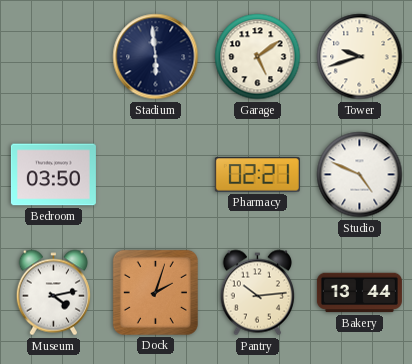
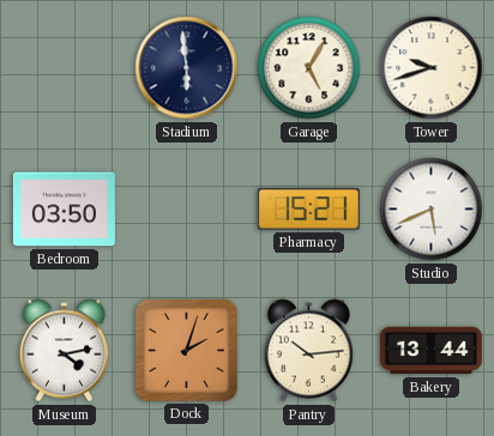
Garage: 5:09 -> 5:05 (309, 68)
Pharmacy: 02:21 -> 15:21 (308, 210)
Studio: 4:49 -> 5:41 (432, 210)
